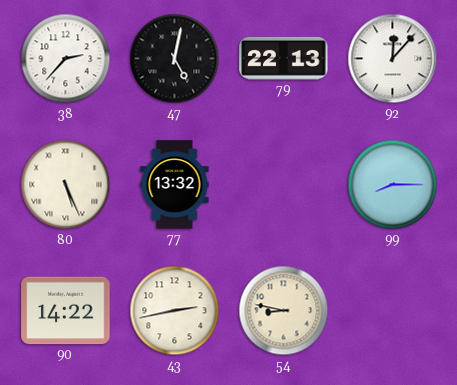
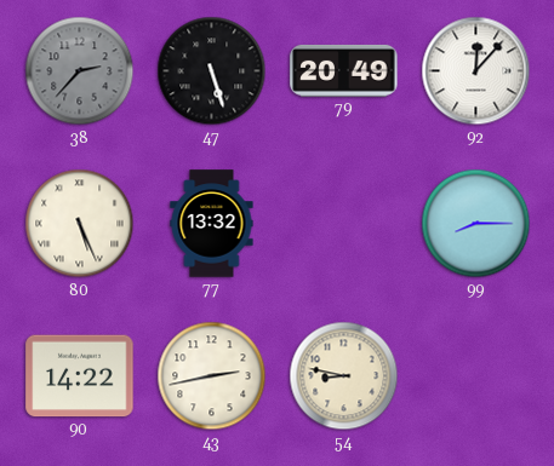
38 dial: white -> grey (80, 71)
47: 5:02 -> 5:27 (212, 71)
79: 22:13 -> 20:49 (344, 70)
